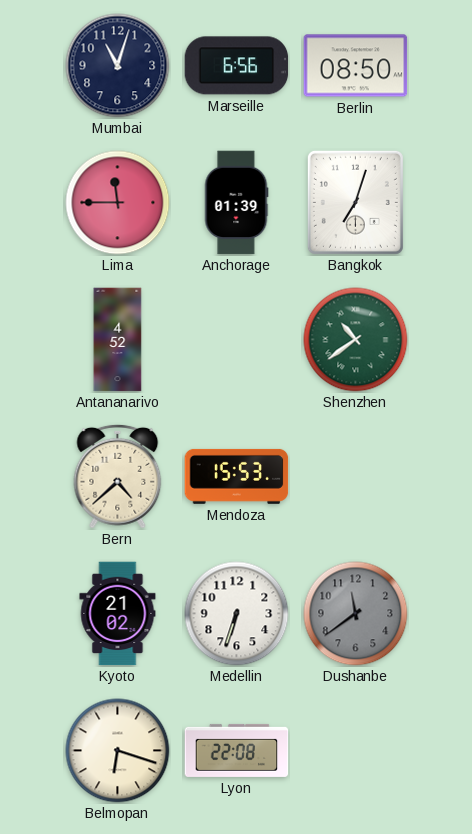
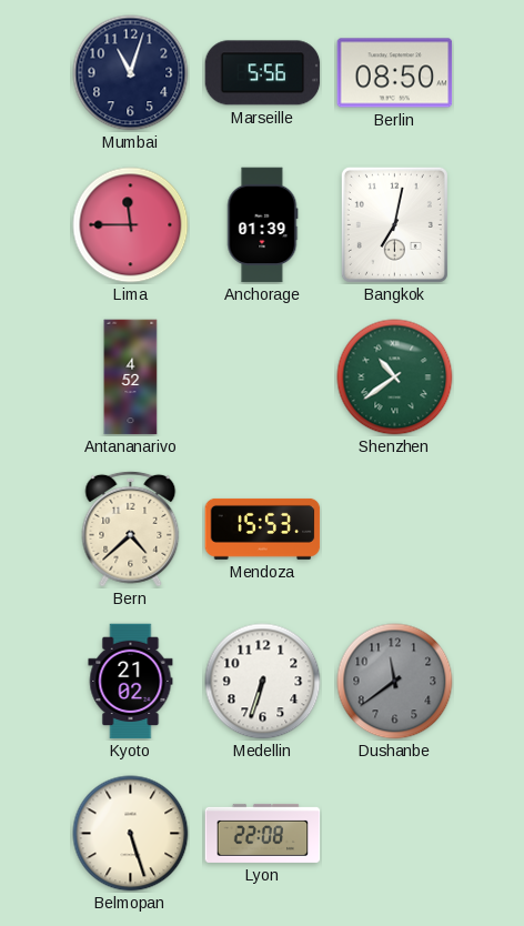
Marseille: 6:56 -> 5:56 (263, 73)
Bangkok: 7:03 -> 7:02 (394, 224)
Belmopan: 6:18 -> 5:27 (131, 834)
